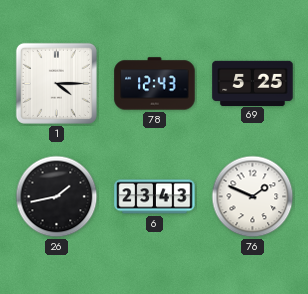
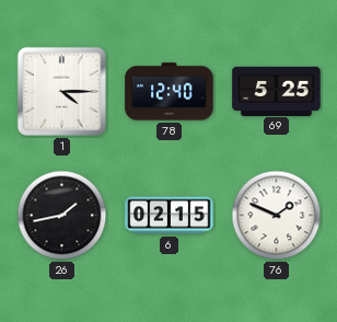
78: 12:43 -> 12:40 (170, 92)
6: 23:43 -> 02:15 (170, 216)
